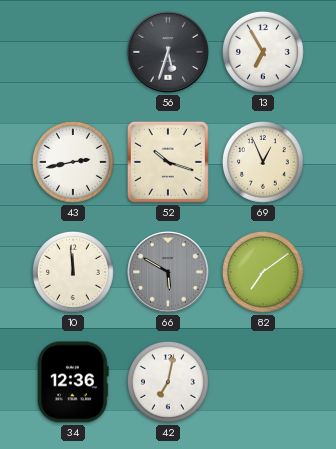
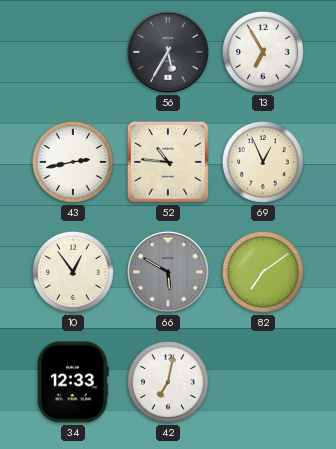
56: 5:33 -> 5:35 (168, 52)
52: 10:18 -> 10:46 (168, 162)
10: 11:59 -> 12:54 (74, 273)
34: 12:36 -> 12:33 (73, 382)
